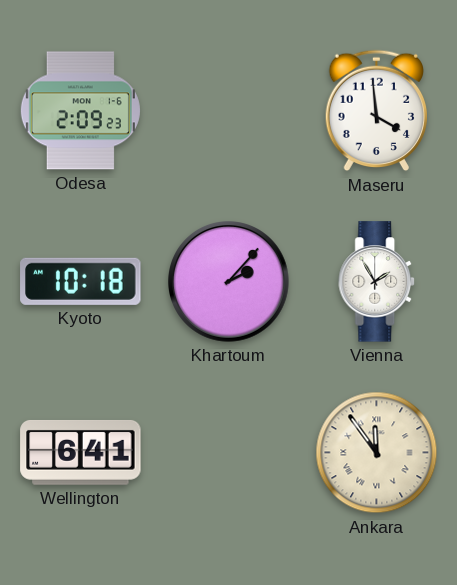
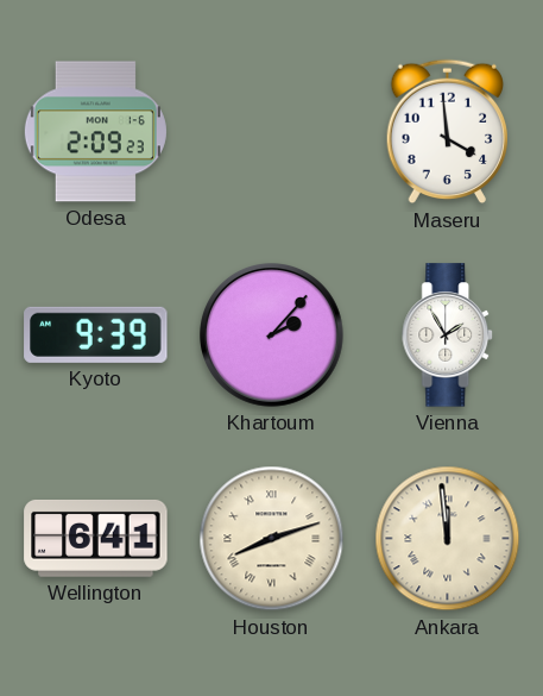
Kyoto: 10:18 -> 9:39 (96, 334)
Houston: none -> 8:12 (272, 539)
Ankara: 11:54 -> 11:59 (448, 539)
